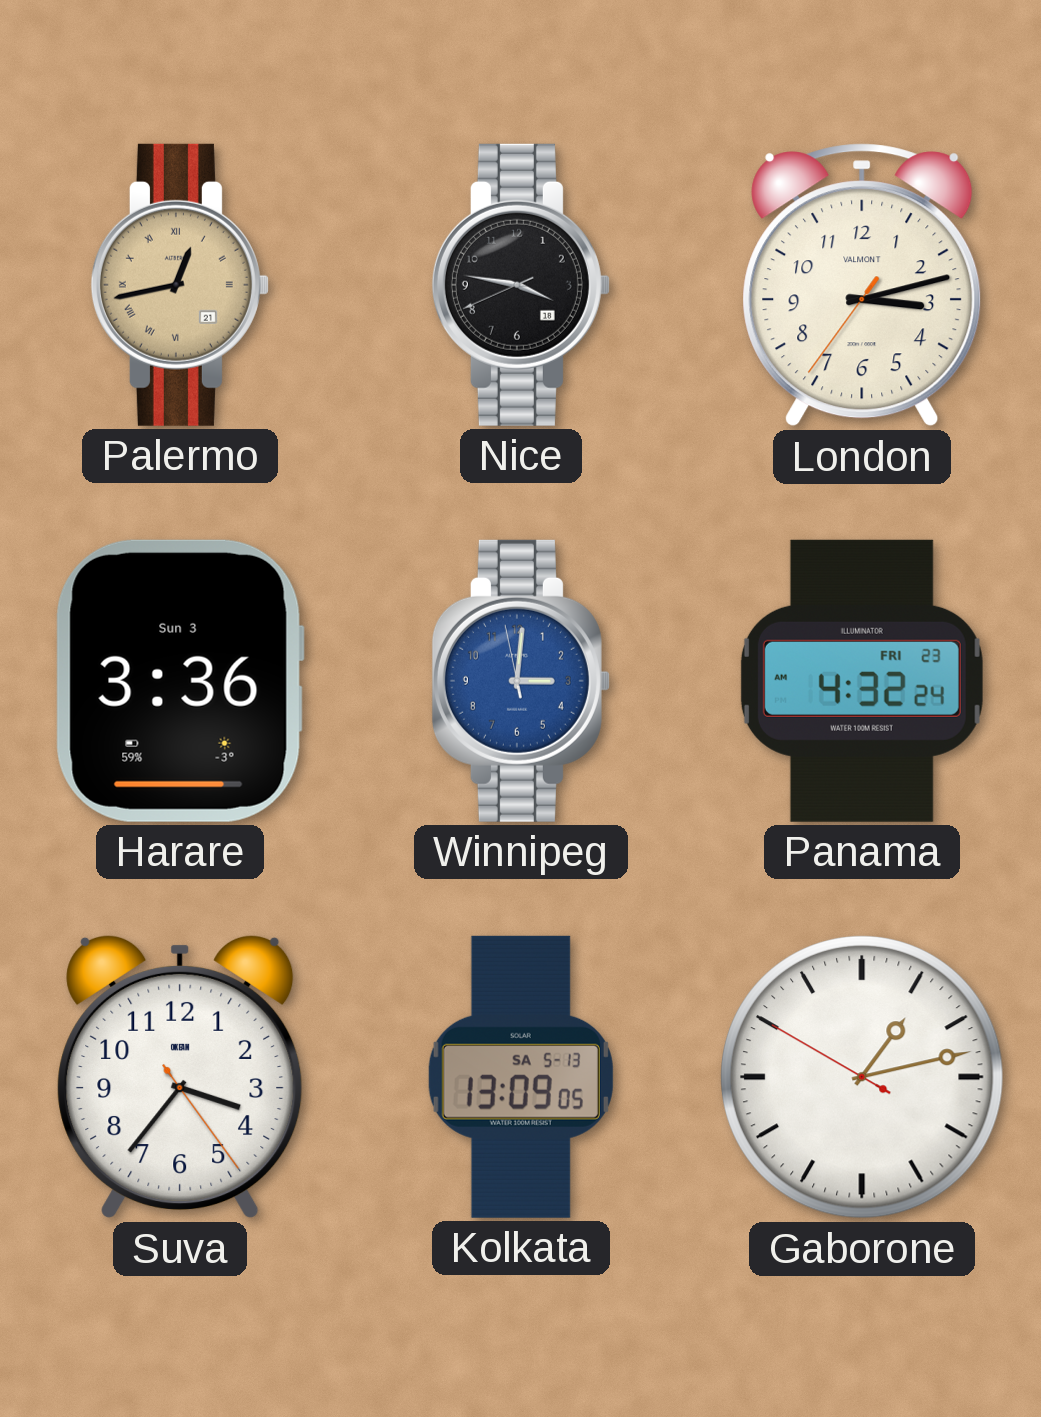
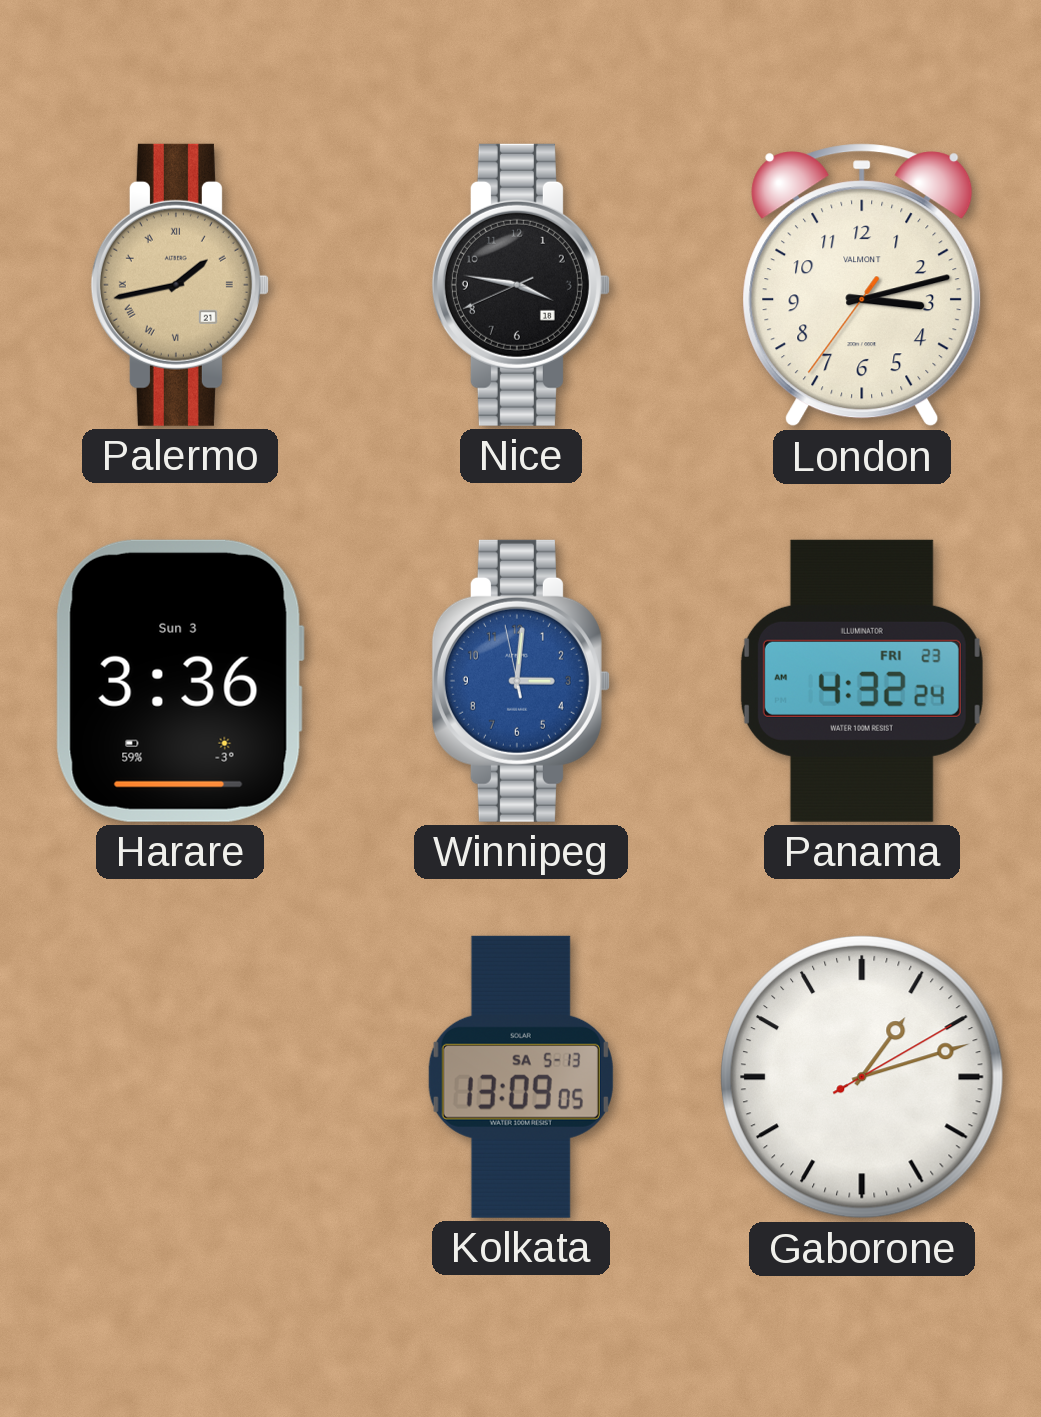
Palermo: 12:43 -> 1:43 (180, 285)
Suva: 3:36 -> none (180, 1077)
Gaborone: 1:12:50 -> 1:12:10 (862, 1077)
